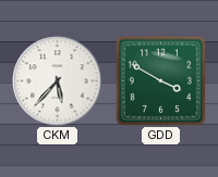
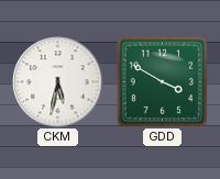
CKM: 5:37 -> 5:32 (58, 82)
